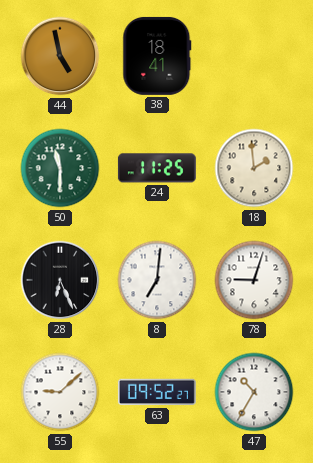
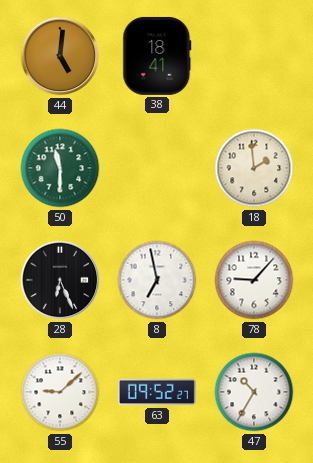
44: 4:58 -> 5:01 (60, 56)
24: 11:25 -> none (157, 168)
8: 7:01 -> 6:58 (157, 280)
78: 9:03 -> 9:07 (254, 280)
